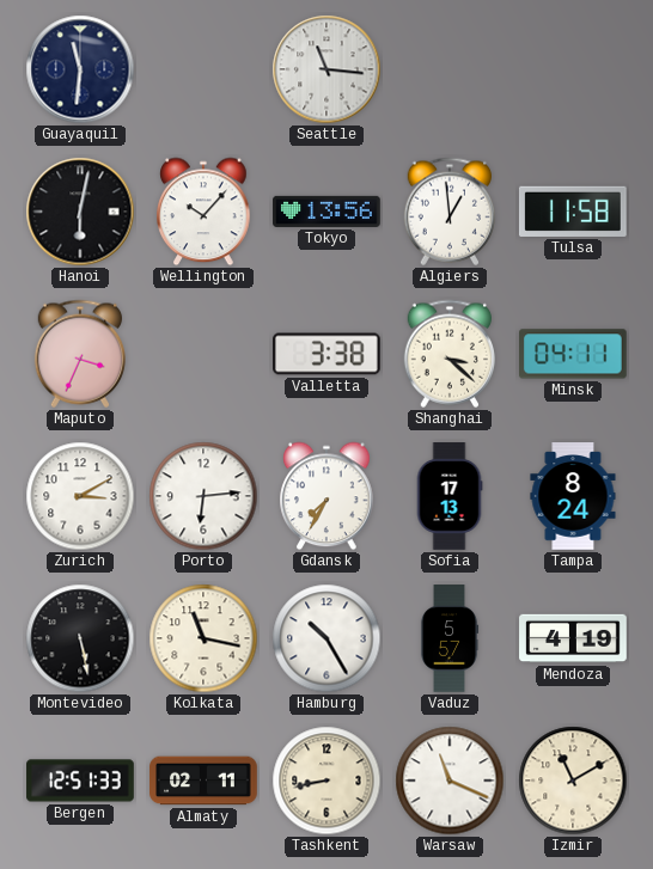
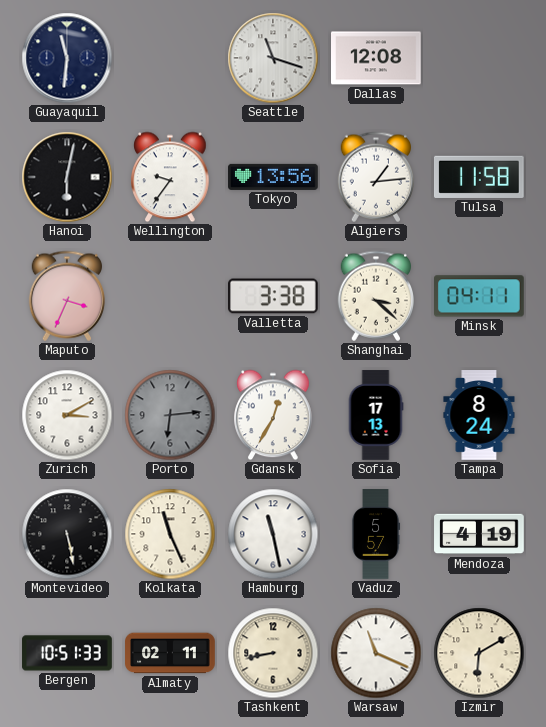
Seattle: 11:16 -> 11:18 (273, 58)
Dallas: none -> 12:08 (377, 58)
Wellington: 10:07 -> 9:36 (170, 177)
Algiers: 12:59 -> 1:14 (375, 177)
Porto dial: white -> grey (170, 415)
Gdansk: 7:35 -> 12:35 (273, 415)
Kolkata: 11:17 -> 11:26 (170, 534)
Hamburg: 10:25 -> 11:28 (273, 534)
Bergen: 12:51 -> 10:51 (67, 653)
Izmir: 11:10 -> 6:10 (479, 653)
